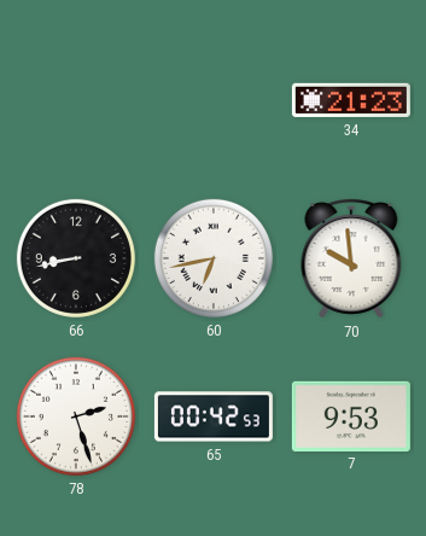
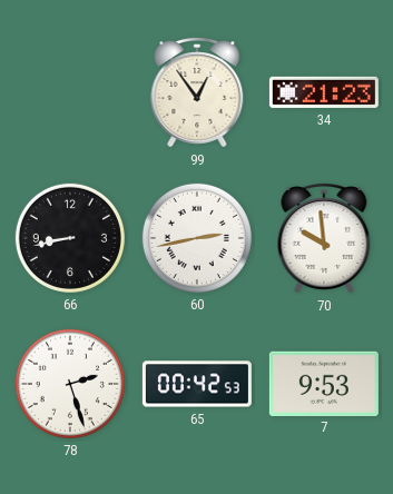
99: none -> 12:54 (197, 93)
60: 6:43 -> 2:43 (197, 238)
